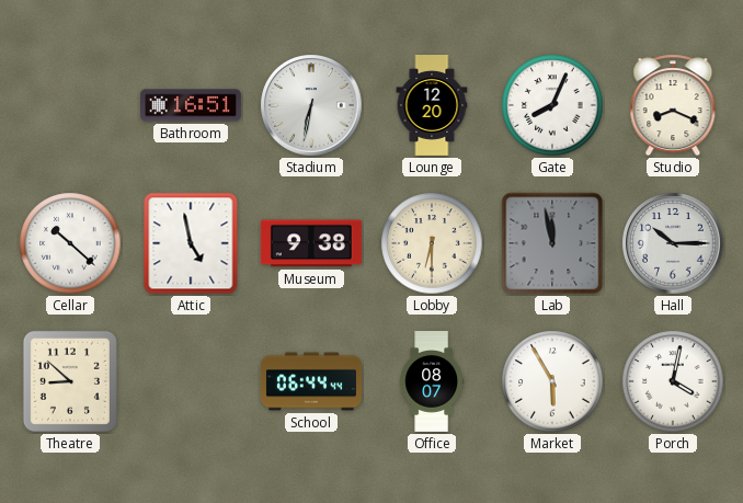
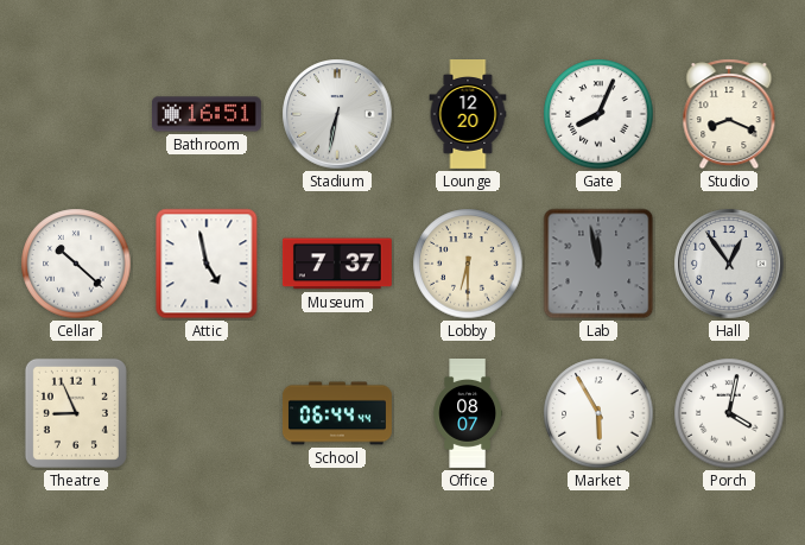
Museum: 9:38 -> 7:37 (337, 264)
Hall: 10:15 -> 12:54 (729, 264)
Theatre: 8:52 -> 8:56 (76, 413)
